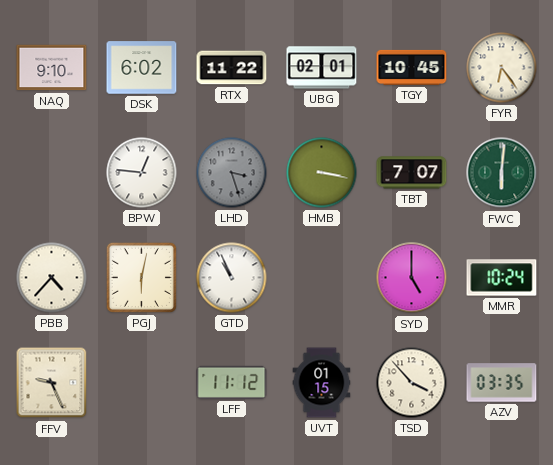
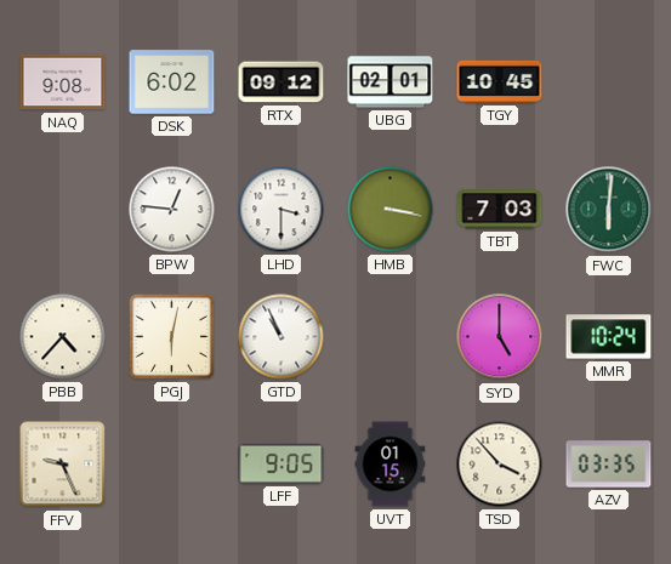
NAQ: 9:10 -> 9:08 (63, 82)
RTX: 11:22 -> 09:12 (282, 82)
FYR: 6:24 -> none (502, 68)
LHD: 3:27 -> 3:30 (282, 210)
LHD dial: grey -> white (282, 210)
TBT: 7:07 -> 7:03 (500, 210)
LFF: 11:12 -> 9:05 (282, 463)
